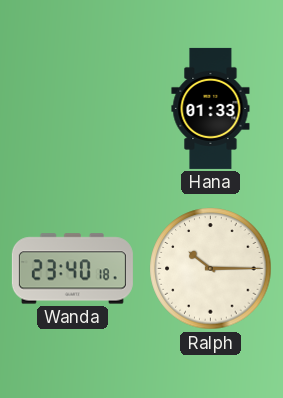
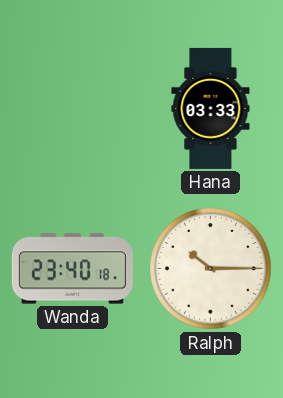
Hana: 01:33 -> 03:33 (211, 108)
